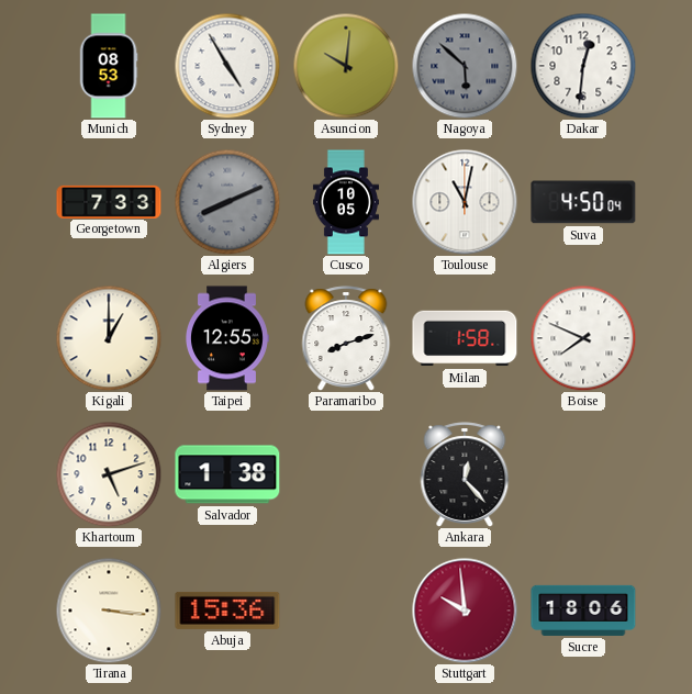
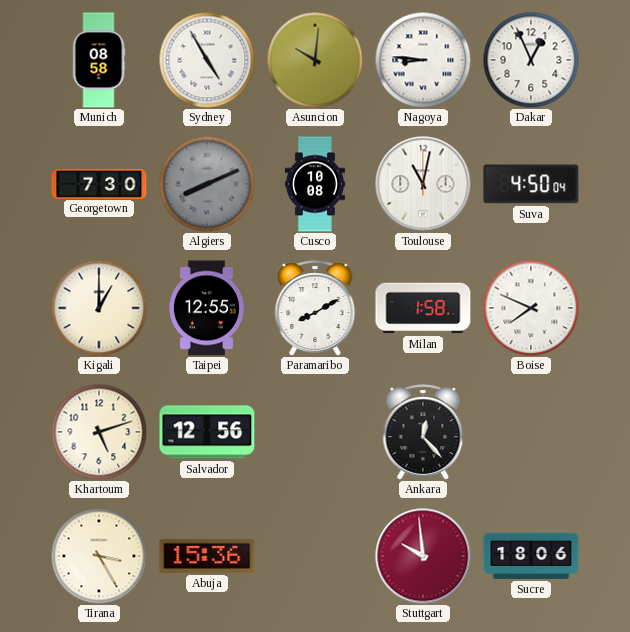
Munich: 08:53 -> 08:58 (99, 60)
Nagoya: 5:52 -> 8:46 (423, 60)
Nagoya dial: grey -> white (423, 60)
Dakar: 12:31 -> 12:56 (531, 60)
Georgetown: 7:33 -> 7:30 (99, 183)
Cusco: 10:05 -> 10:08 (315, 184)
Paramaribo: 8:12 -> 8:10 (315, 308)
Salvador: 1:38 -> 12:56 (207, 432)
Tirana: 3:16 -> 3:25 (99, 556)
